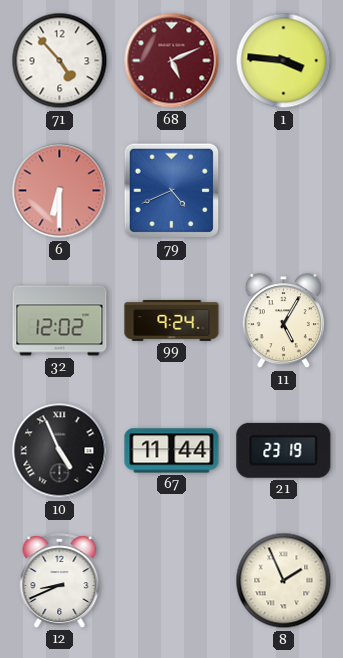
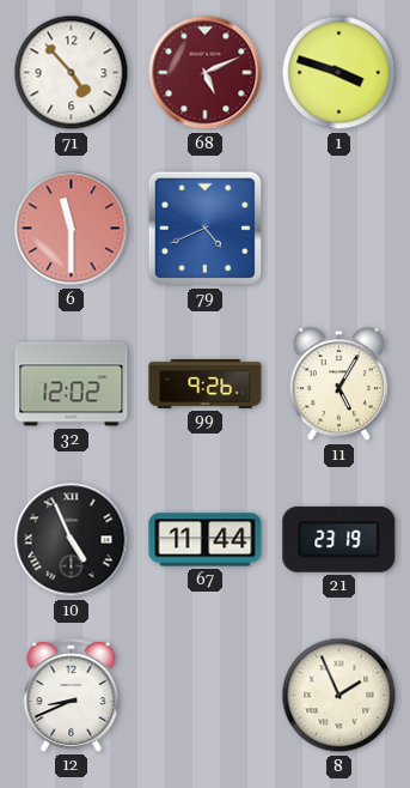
1: 3:46 -> 3:48 (339, 73)
6: 6:30 -> 11:30 (72, 229)
99: 9:24 -> 9:26 (206, 383)
